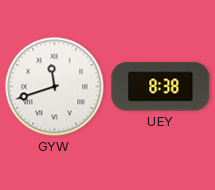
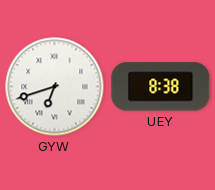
GYW: 11:42 -> 6:42 (55, 87)
